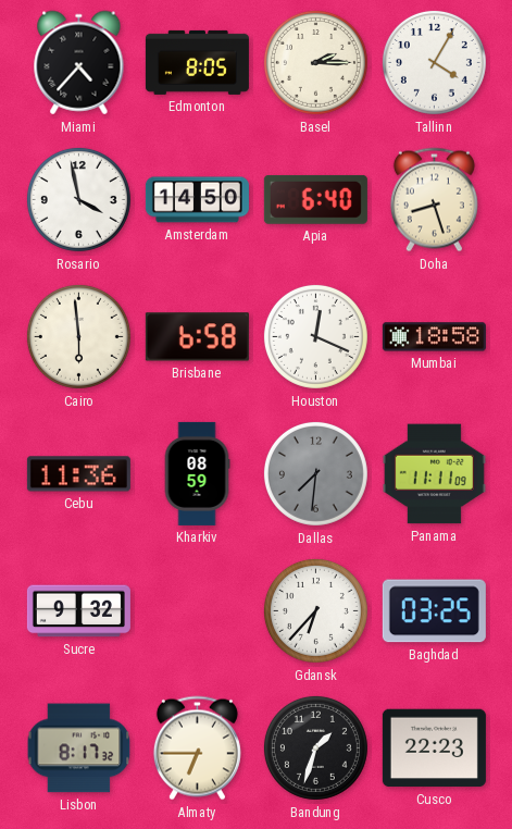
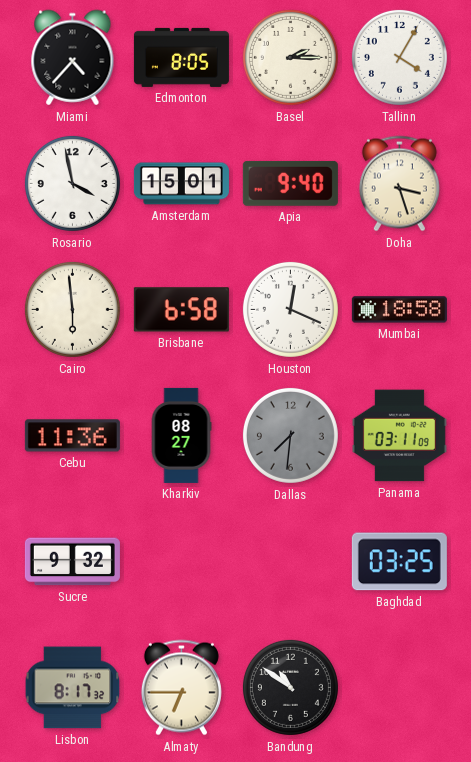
Amsterdam: 14:50 -> 15:01 (181, 184)
Apia: 6:40 -> 9:40 (290, 183)
Doha: 8:27 -> 3:27 (399, 184)
Kharkiv: 08:59 -> 08:27 (181, 435)
Panama: 11:11 -> 03:11 (399, 436)
Gdansk: 6:37 -> none (315, 610)
Bandung: 1:33 -> 10:51 (290, 687)
Cusco: 22:23 -> none (434, 748)
